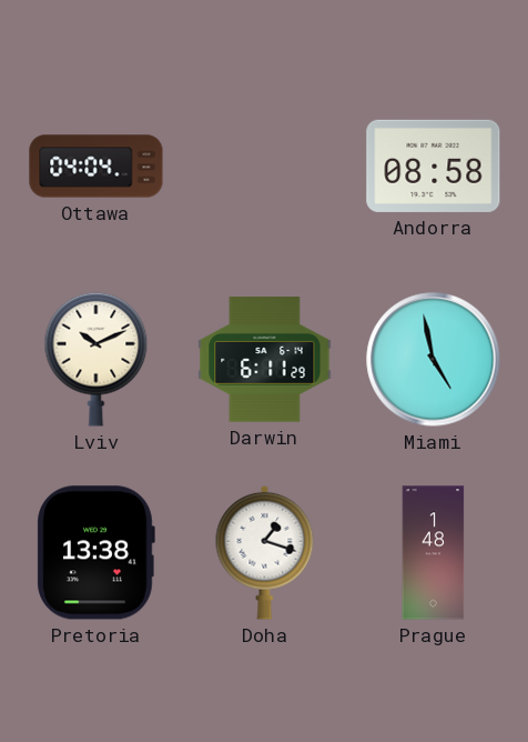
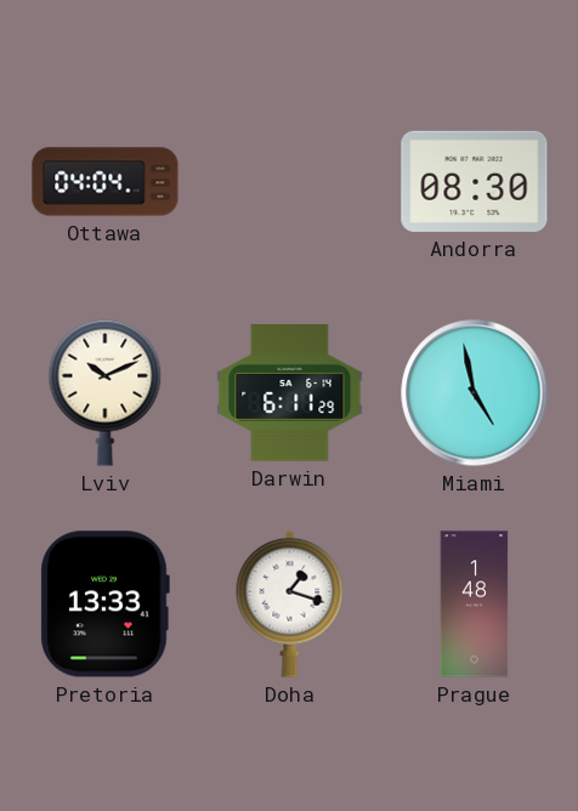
Andorra: 08:58 -> 08:30 (475, 181)
Pretoria: 13:38 -> 13:33 (104, 605)
